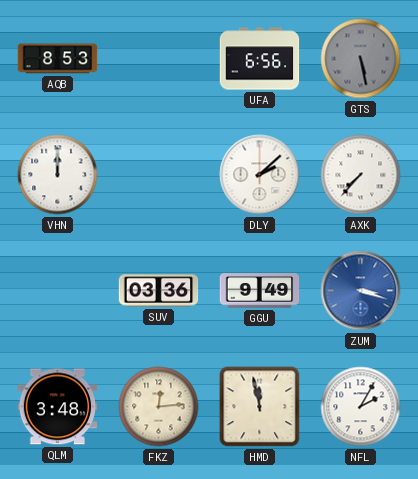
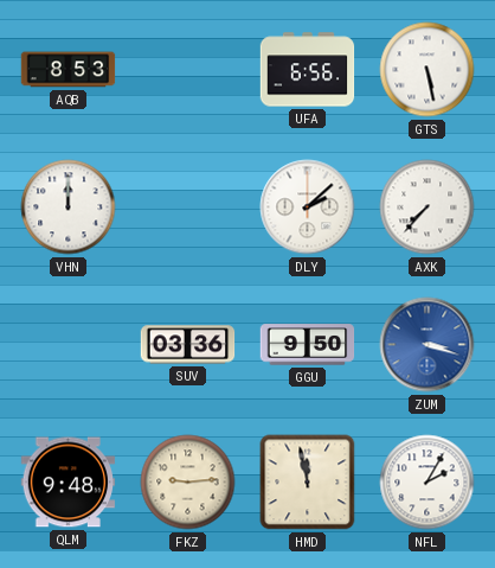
GTS dial: grey -> white (427, 70)
GGU: 9:49 -> 9:50 (308, 345)
QLM: 3:48 -> 9:48 (69, 483)
FKZ: 12:14 -> 9:14 (188, 483)
